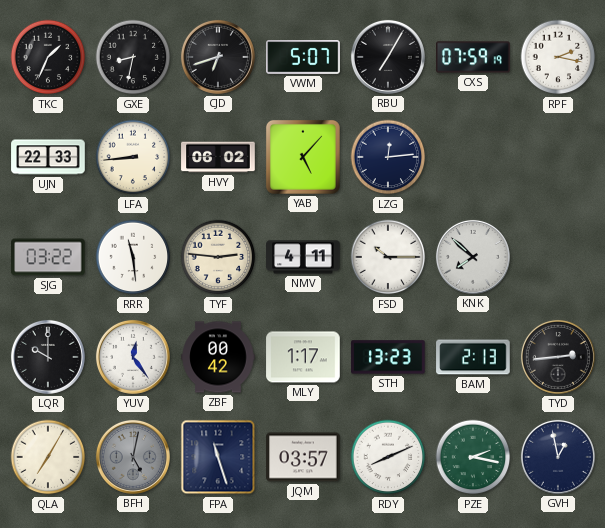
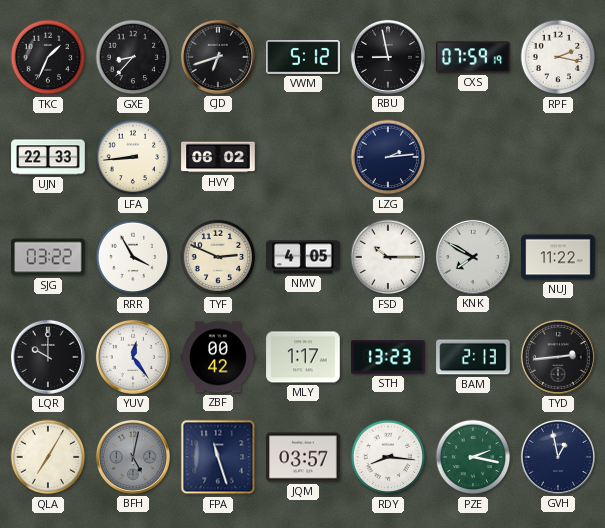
GXE: 8:32 -> 8:37 (133, 57)
VWM: 5:07 -> 5:12 (303, 57)
RBU: 7:05 -> 8:58 (388, 57)
YAB: 5:07 -> none (303, 157)
LZG: 12:14 -> 2:14 (388, 157)
RRR: 11:29 -> 3:55 (133, 257)
TYF: 2:46 -> 2:49 (218, 257)
NMV: 4:11 -> 4:05 (303, 257)
KNK: 7:52 -> 7:50 (473, 257)
NUJ: none -> 11:22 (558, 257)
RDY: 8:11 -> 8:16 (388, 457)
